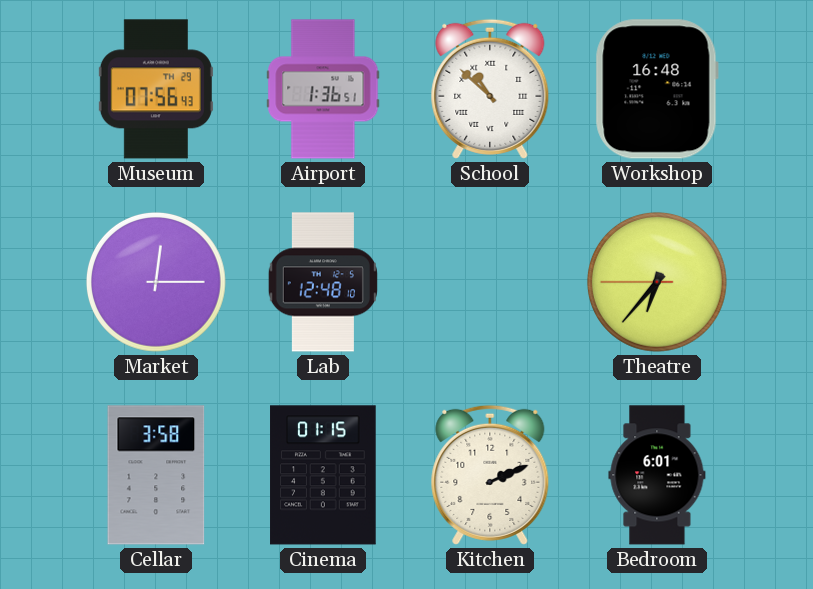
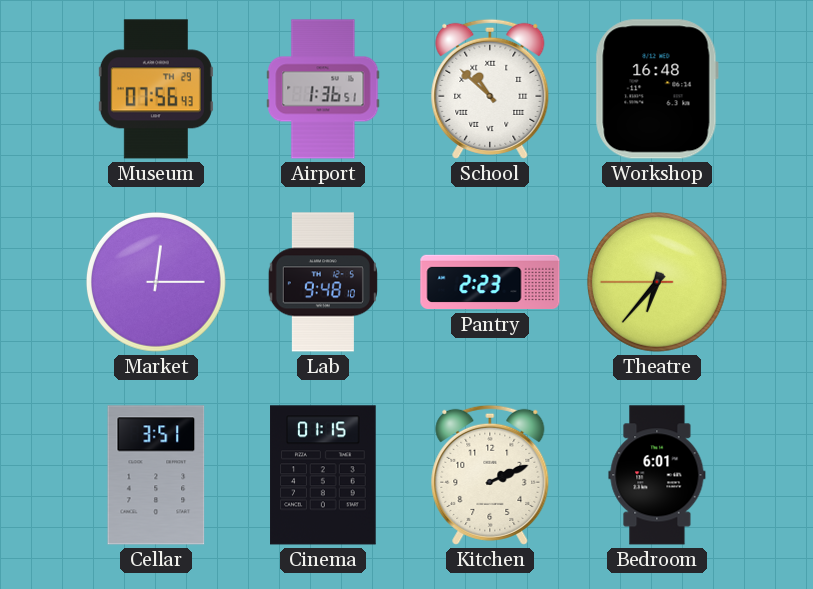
Lab: 12:48 -> 9:48 (323, 282)
Pantry: none -> 2:23 (490, 282)
Cellar: 3:58 -> 3:51 (156, 475)
